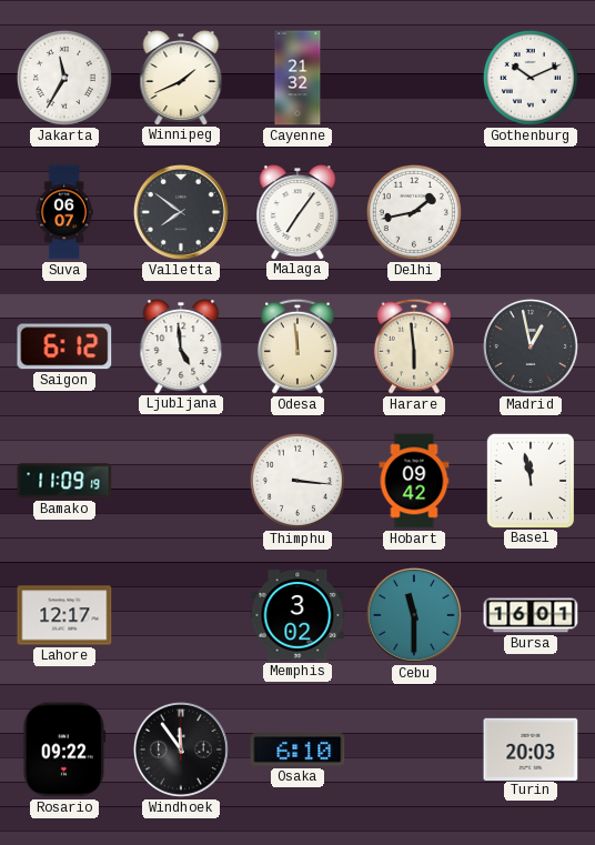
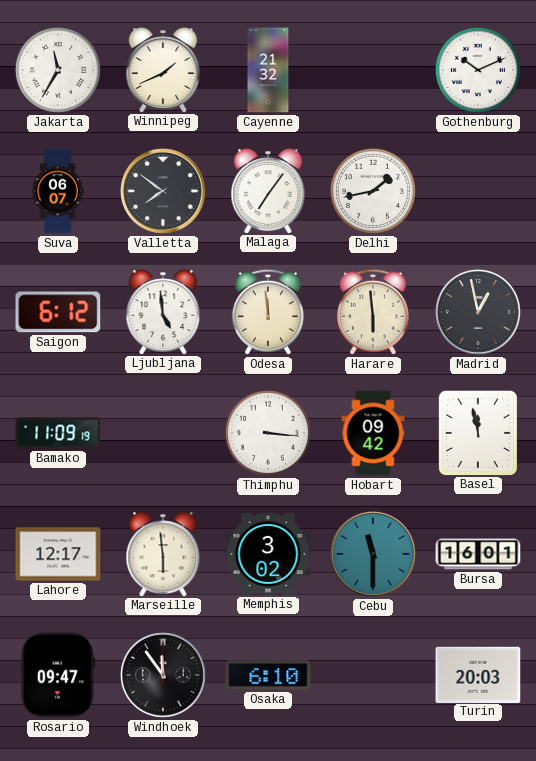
Marseille: none -> 5:59 (163, 554)
Rosario: 09:22 -> 09:47 (58, 675)
